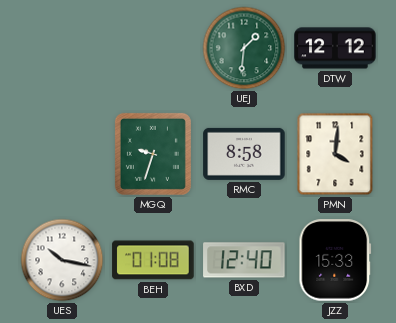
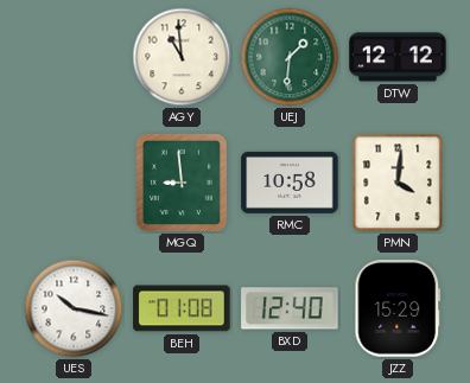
AGY: none -> 10:59 (182, 57)
MGQ: 9:33 -> 8:59 (182, 183)
RMC: 8:58 -> 10:58 (290, 183)
JZZ: 15:33 -> 15:29 (398, 308)
